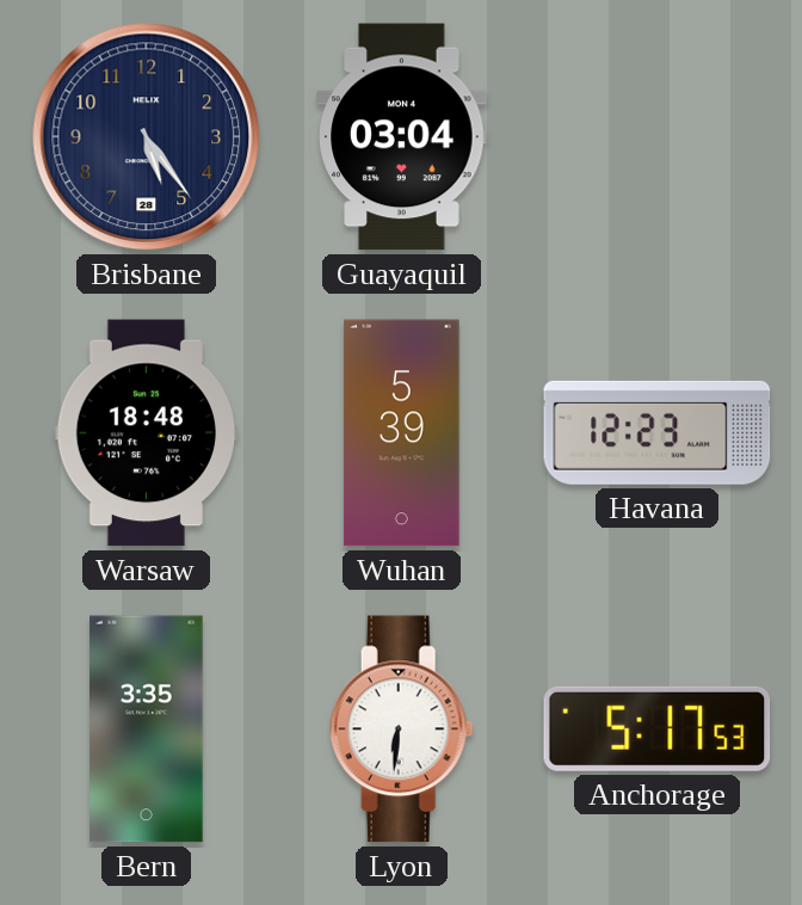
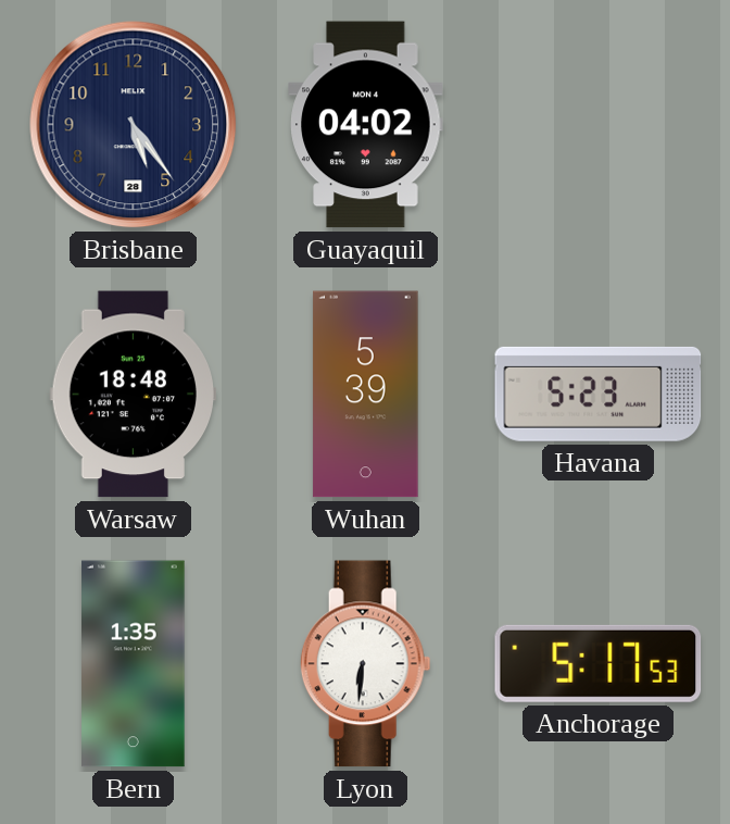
Guayaquil: 03:04 -> 04:02 (366, 125)
Havana: 12:23 -> 5:23 (599, 394)
Bern: 3:35 -> 1:35 (134, 664)
